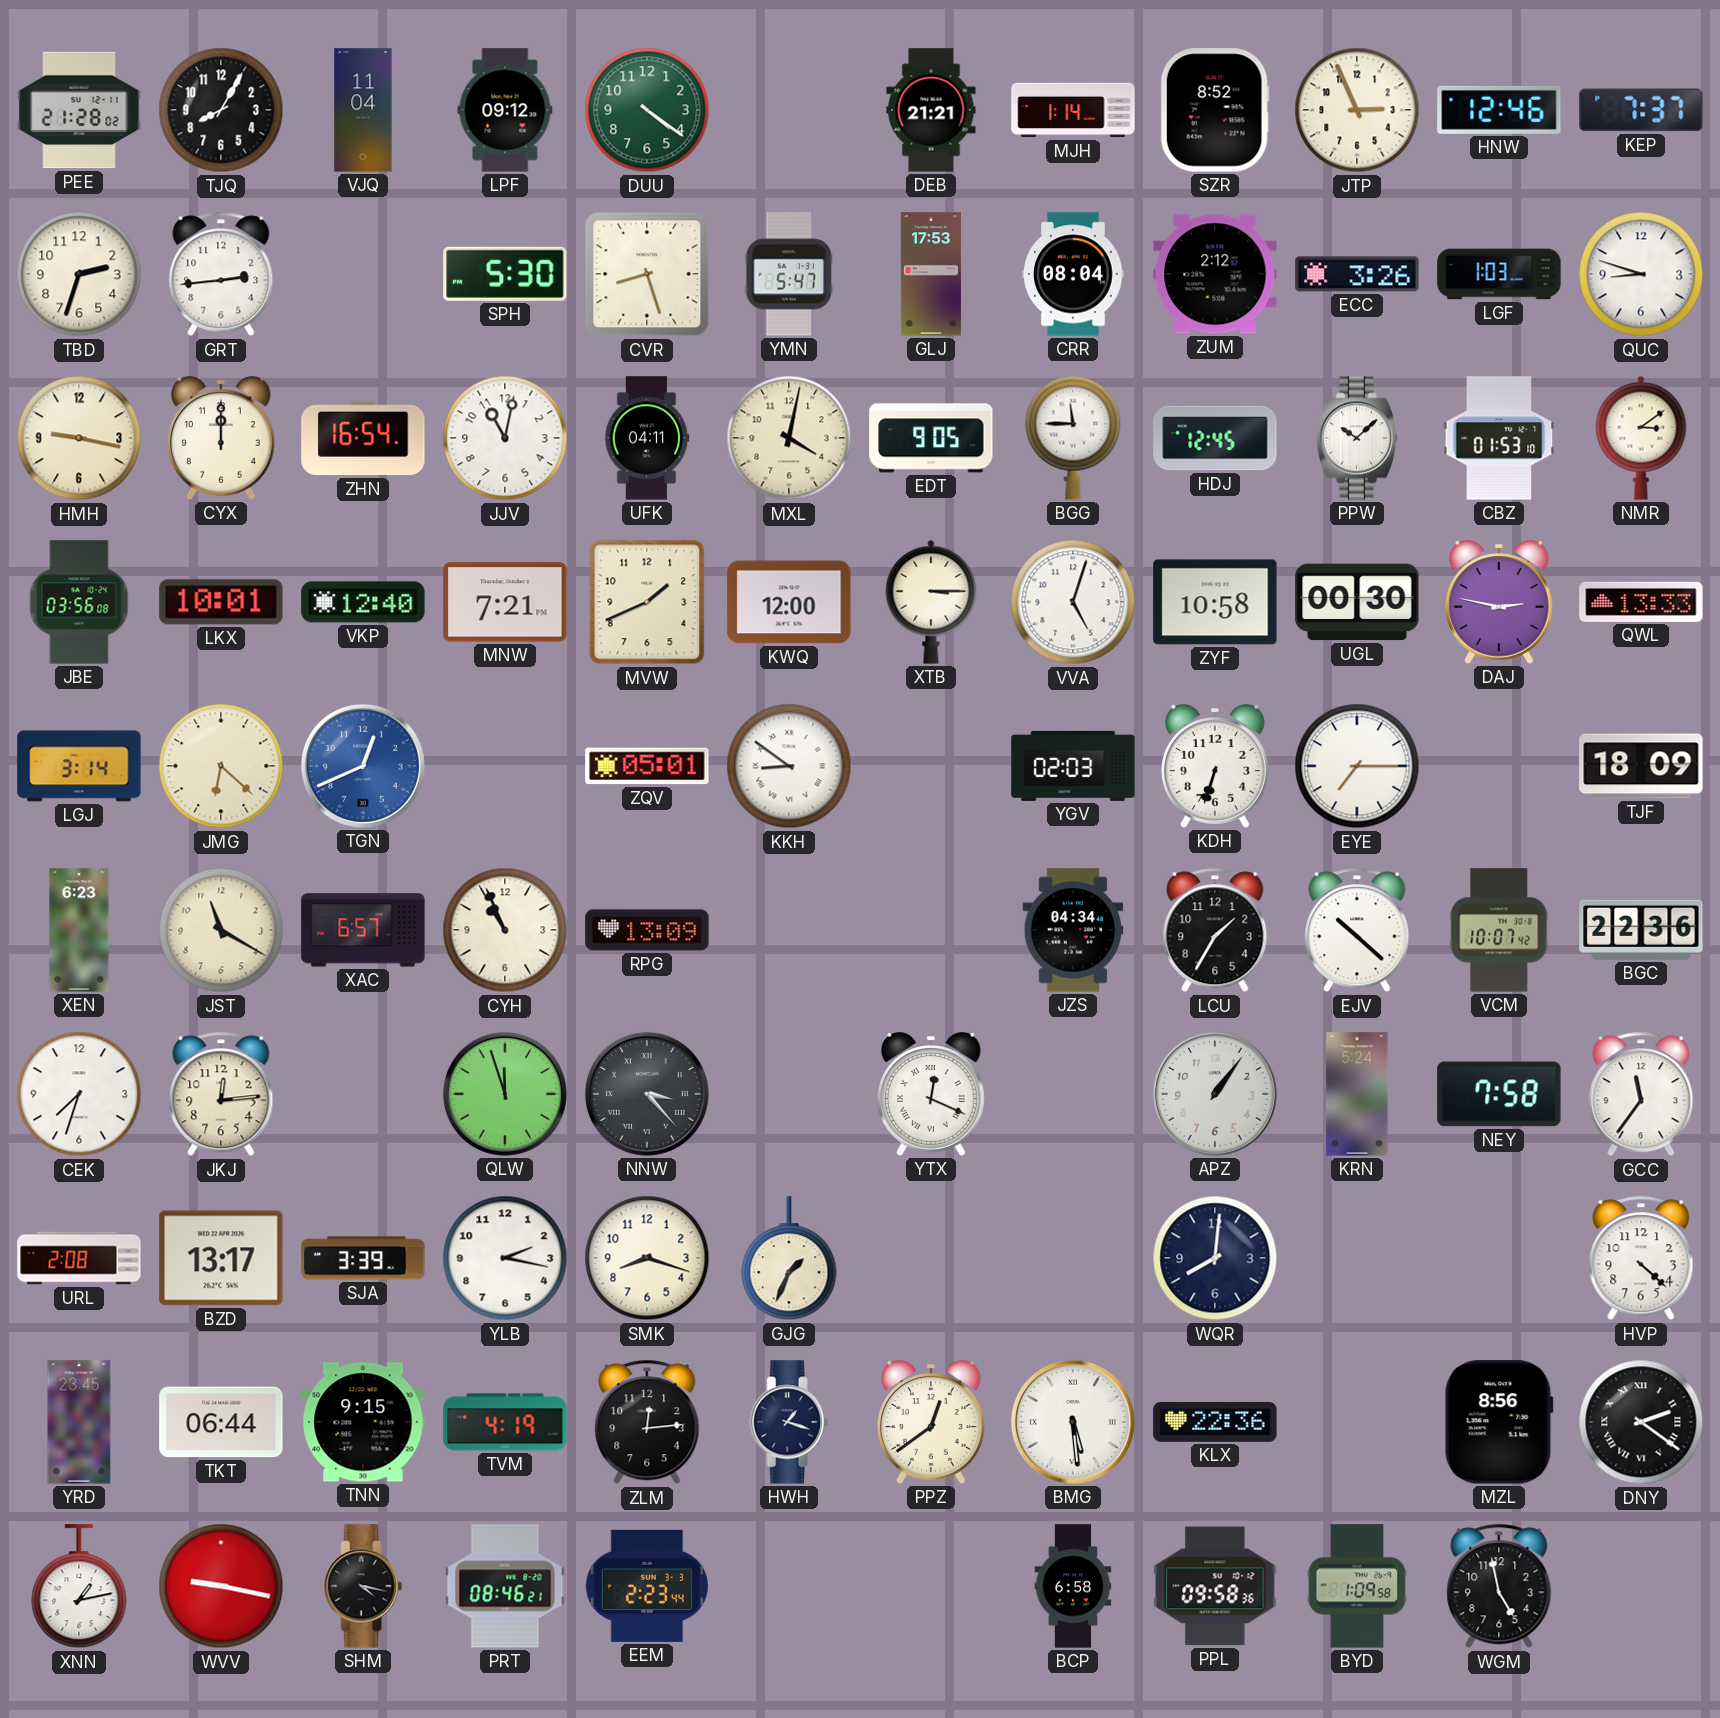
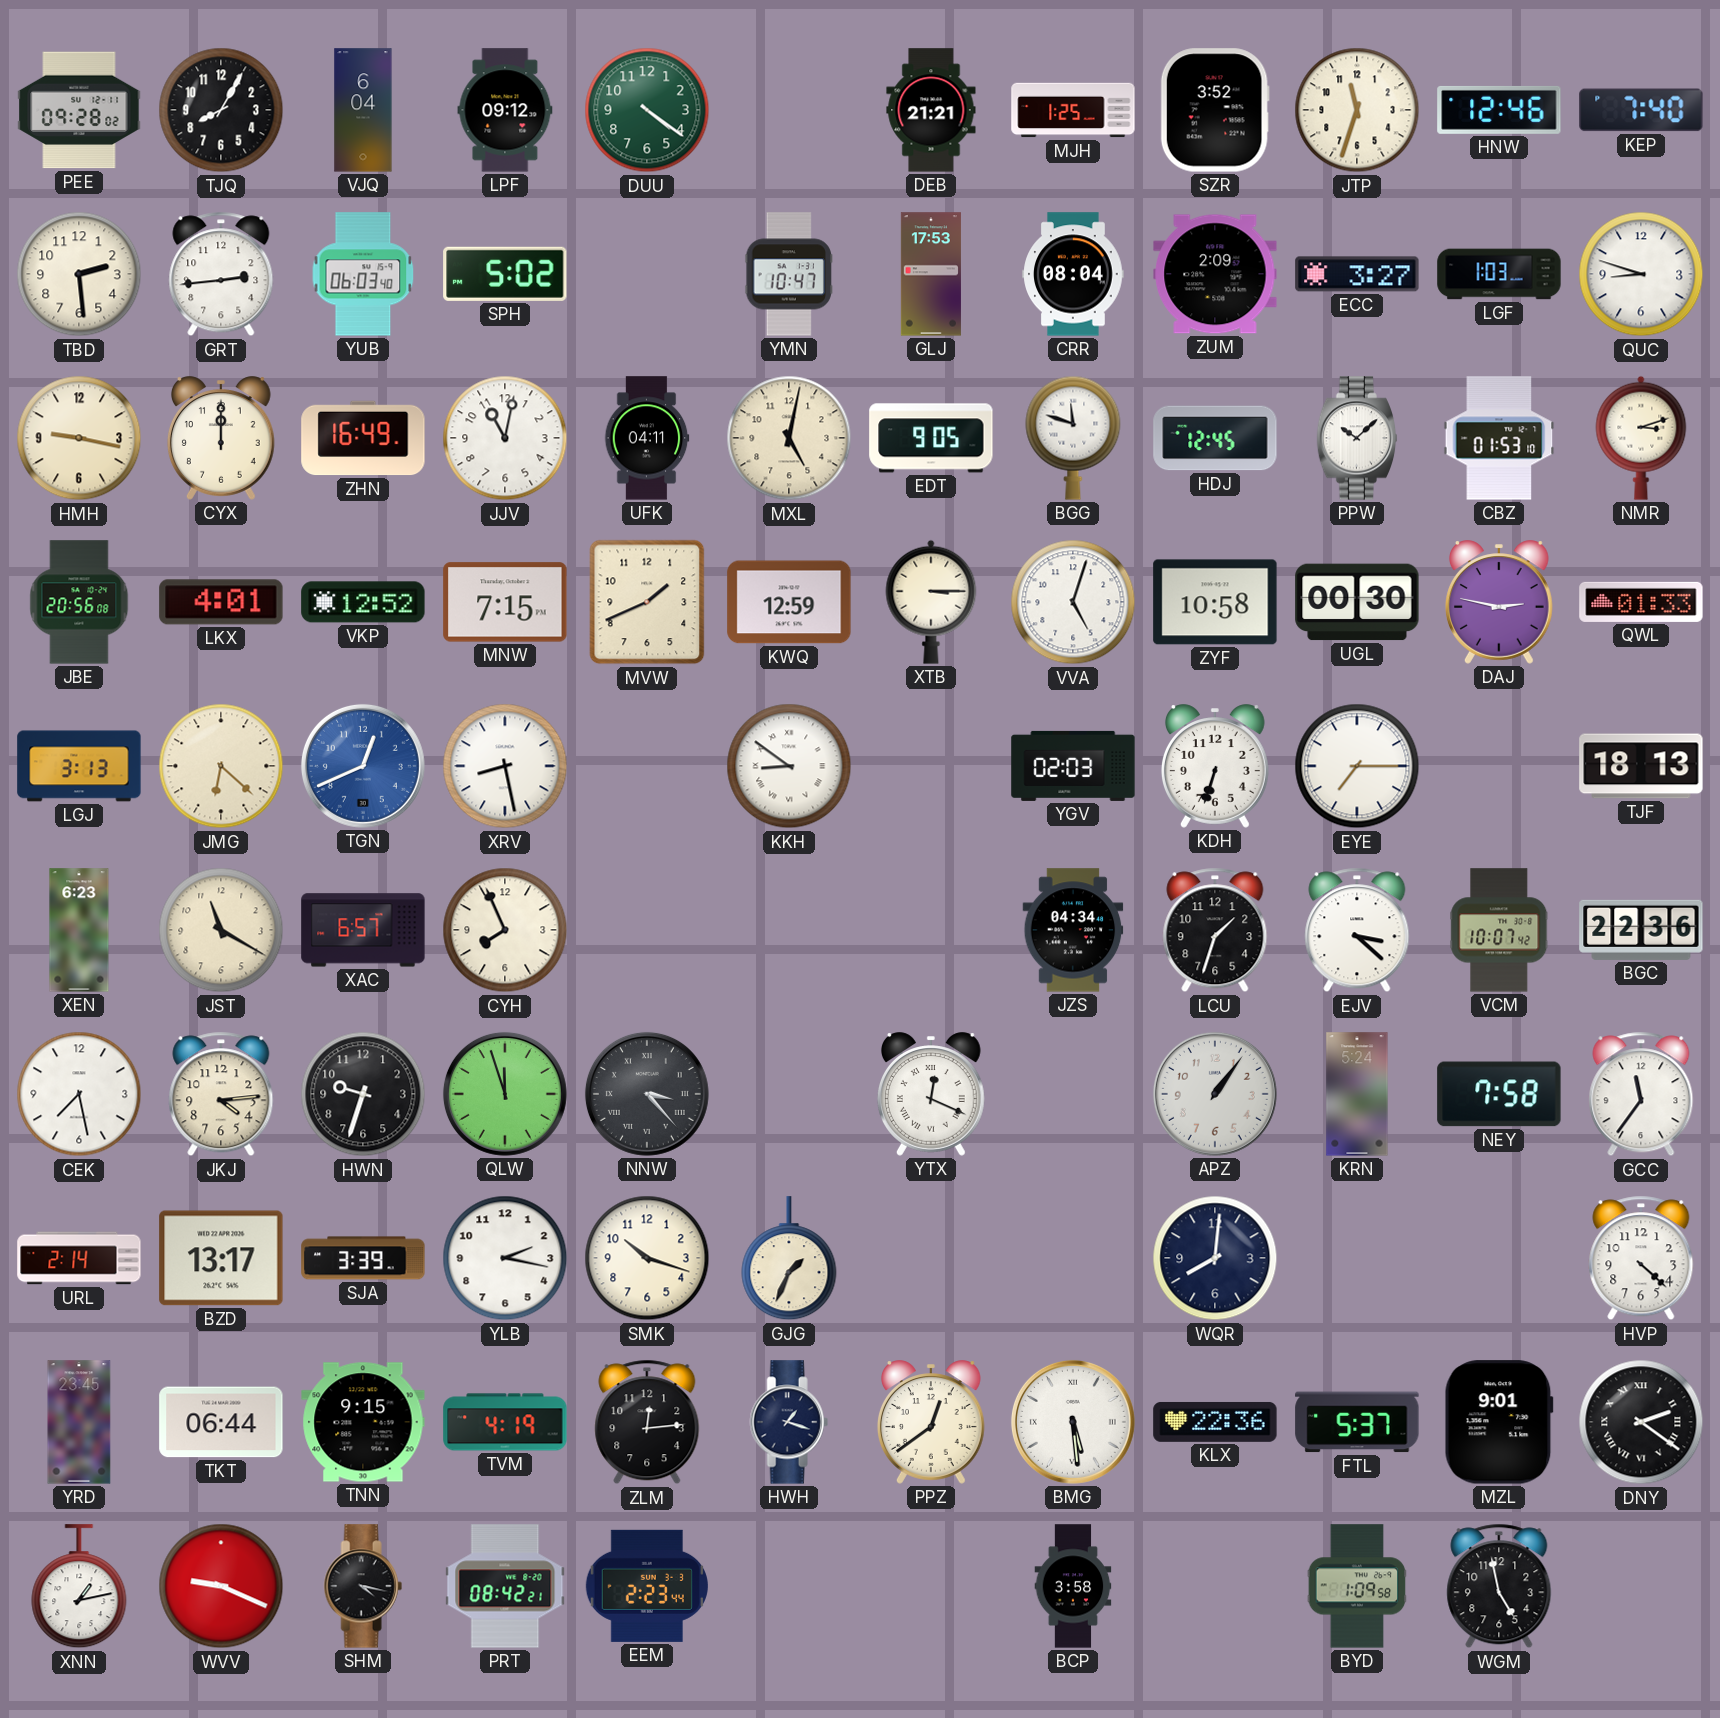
PEE: 21:28 -> 09:28 (79, 110)
VJQ: 11:04 -> 6:04 (363, 110)
MJH: 1:14 -> 1:25 (1073, 110)
SZR: 8:52 -> 3:52 (1215, 110)
JTP: 2:56 -> 11:33 (1357, 110)
KEP: 7:37 -> 7:40 (1641, 110)
TBD: 2:33 -> 2:29 (79, 274)
YUB: none -> 06:03 (363, 274)
SPH: 5:30 -> 5:02 (505, 274)
CVR: 8:27 -> none (647, 274)
YMN: 5:47 -> 10:47 (789, 274)
ZUM: 2:12 -> 2:09 (1215, 274)
ECC: 3:26 -> 3:27 (1357, 274)
ZHN: 16:54 -> 16:49 (363, 438)
MXL: 4:02 -> 5:02 (789, 438)
BGG: 11:45 -> 11:48 (1073, 438)
NMR: 3:09 -> 3:12 (1641, 438)
JBE: 03:56 -> 20:56 (79, 602)
LKX: 10:01 -> 4:01 (221, 602)
VKP: 12:40 -> 12:52 (363, 602)
MNW: 7:21 -> 7:15 (505, 602)
KWQ: 12:00 -> 12:59 (789, 602)
QWL: 13:33 -> 01:33 (1641, 602)
LGJ: 3:14 -> 3:13 (79, 766)
XRV: none -> 8:28 (505, 766)
ZQV: 05:01 -> none (647, 766)
TJF: 18:09 -> 18:13 (1641, 766)
CYH: 10:56 -> 7:56 (505, 930)
RPG: 13:09 -> none (647, 930)
LCU: 1:35 -> 1:33 (1215, 930)
EJV: 10:22 -> 3:22 (1357, 930)
CEK: 7:33 -> 7:28 (79, 1094)
JKJ: 12:14 -> 4:14 (221, 1094)
HWN: none -> 9:33 (363, 1094)
URL: 2:08 -> 2:14 (79, 1258)
SMK: 8:18 -> 10:18 (647, 1258)
FTL: none -> 5:37 (1357, 1422)
MZL: 8:56 -> 9:01 (1499, 1422)
WVV: 9:17 -> 9:19 (221, 1586)
PRT: 08:46 -> 08:42 (505, 1586)
BCP: 6:58 -> 3:58 (1073, 1586)
PPL: 09:58 -> none (1215, 1586)
